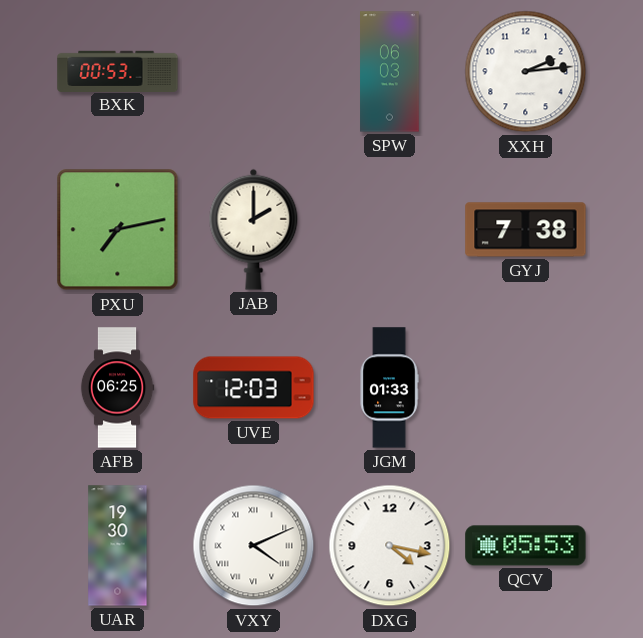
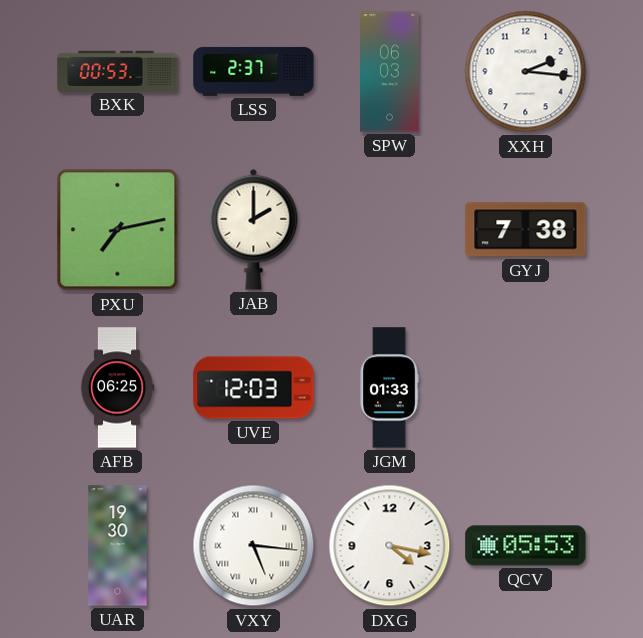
LSS: none -> 2:37 (254, 71)
XXH: 2:14 -> 2:16 (526, 72)
VXY: 4:11 -> 5:16 (254, 546)
